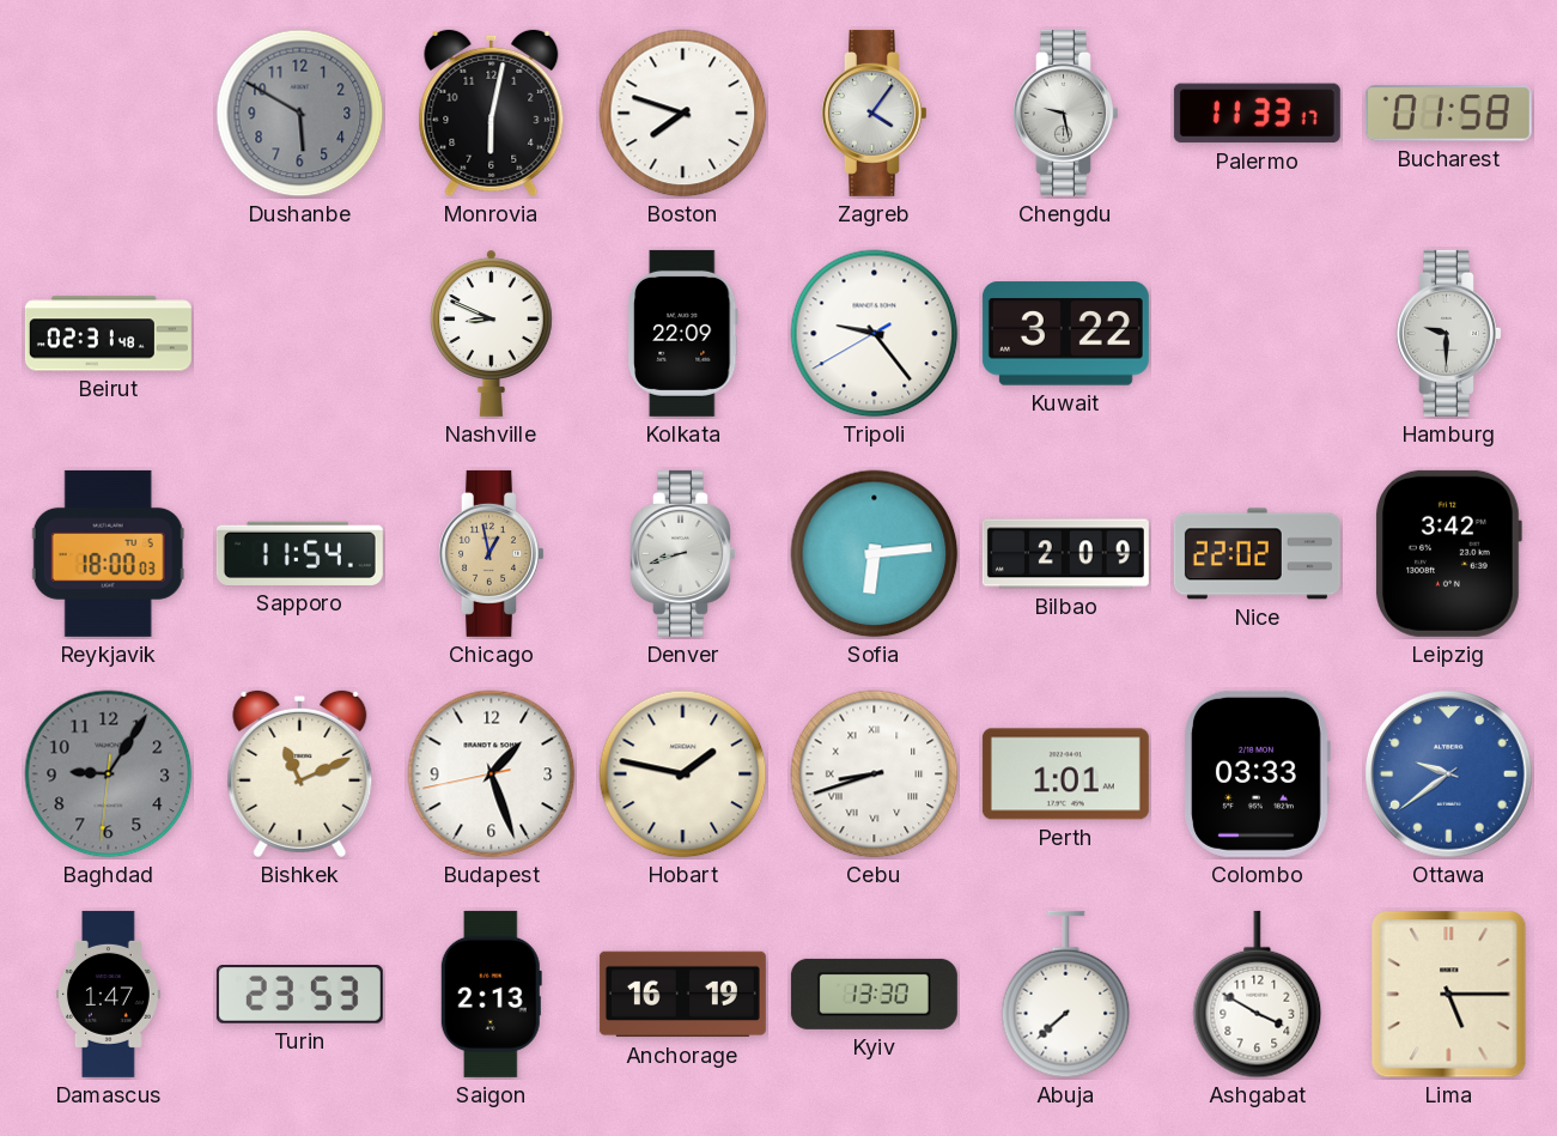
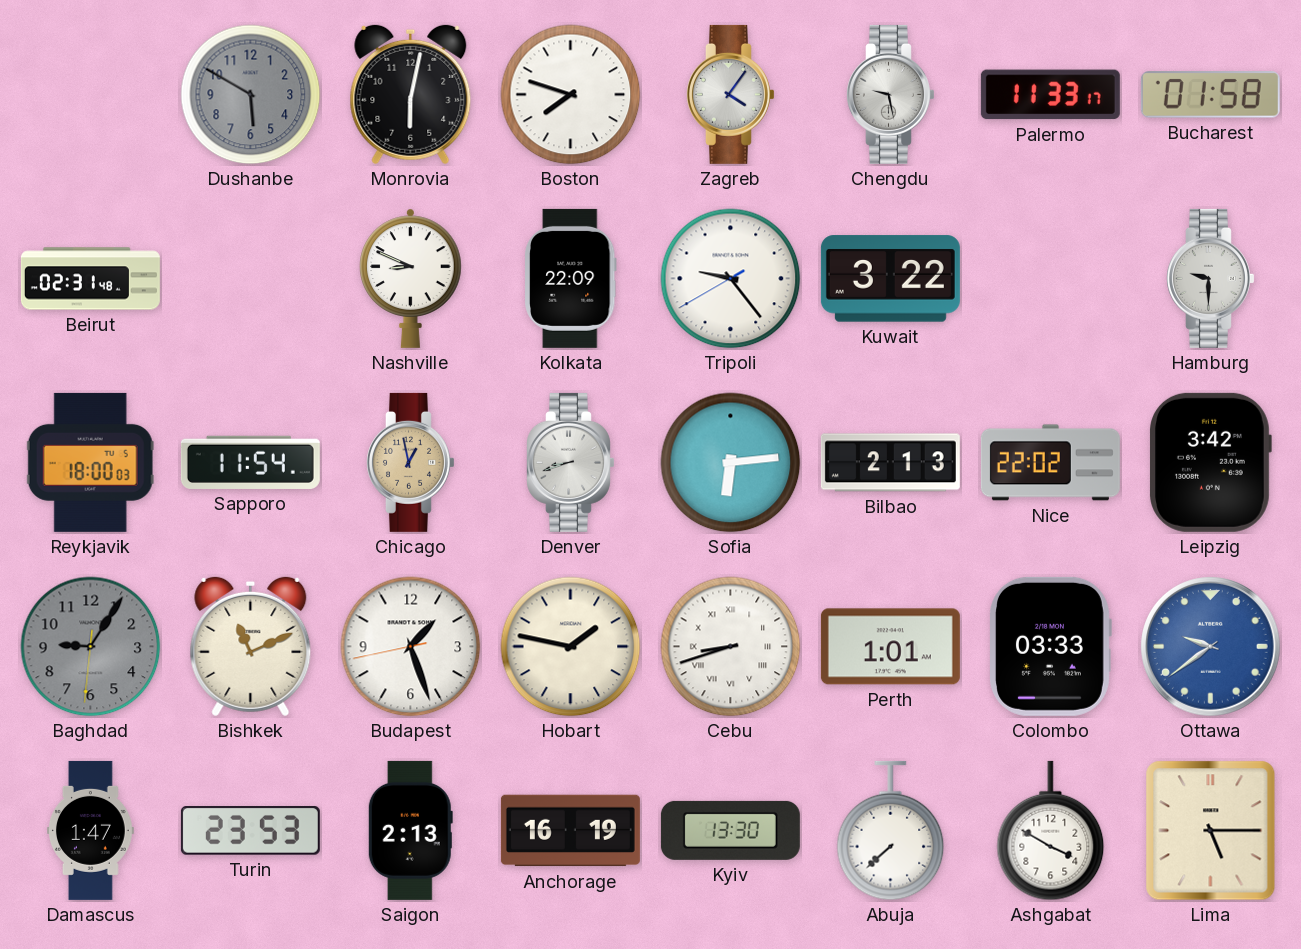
Bilbao: 2:09 -> 2:13 (890, 463)
